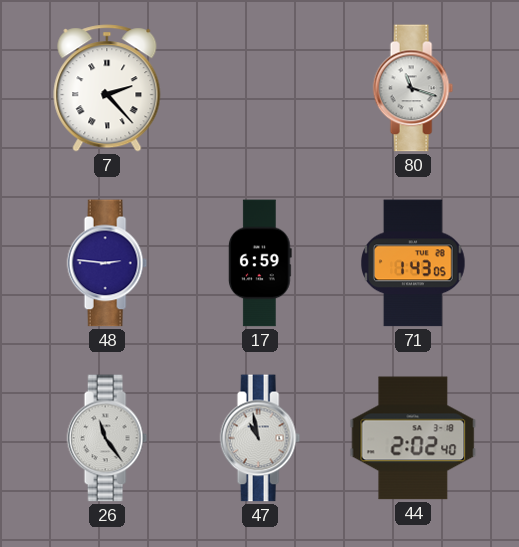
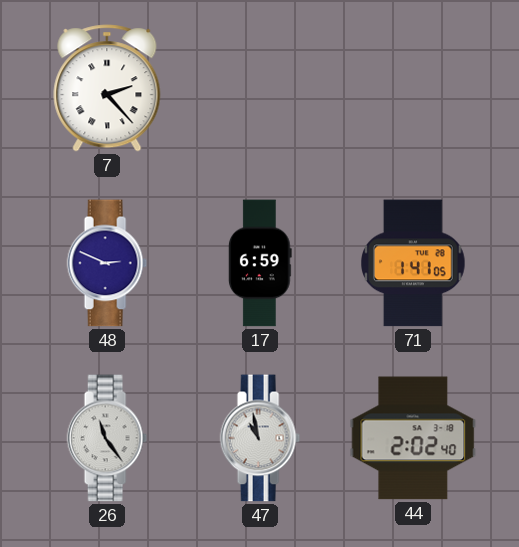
80: 11:18 -> none (413, 88)
48: 2:46 -> 2:49 (107, 263)
71: 1:43 -> 1:41 (414, 263)
